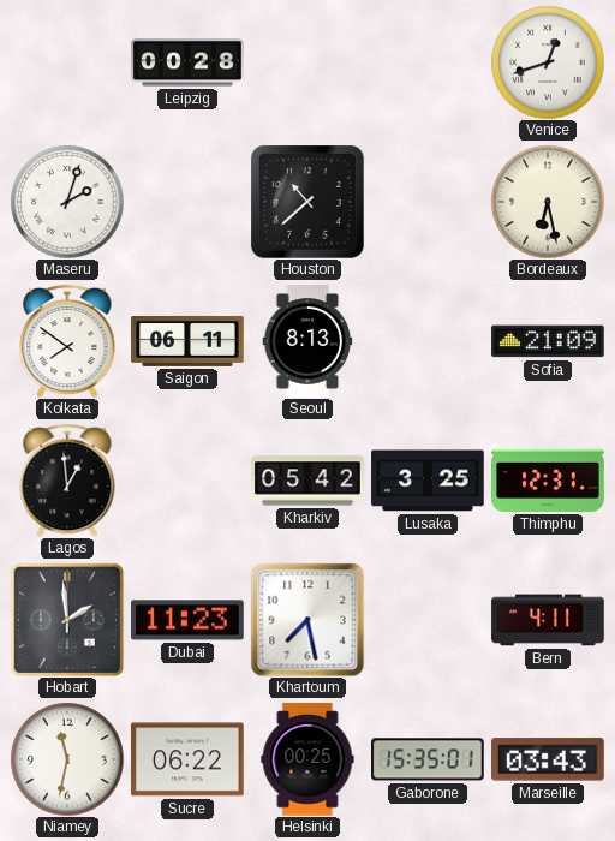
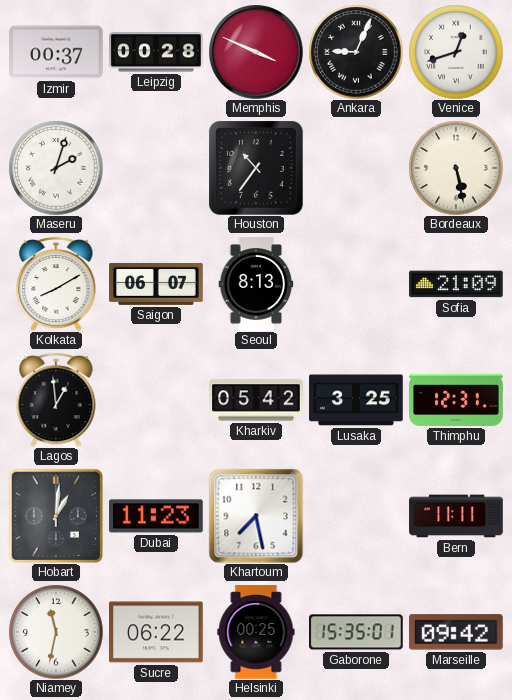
Izmir: none -> 00:37 (56, 52)
Memphis: none -> 3:49 (256, 52)
Ankara: none -> 9:04 (356, 52)
Houston: 10:38 -> 10:36 (257, 169)
Bordeaux: 6:28 -> 5:28 (456, 168)
Kolkata: 7:51 -> 8:10 (56, 284)
Saigon: 06:11 -> 06:07 (156, 284)
Hobart: 1:59 -> 1:01 (55, 515)
Bern: 4:11 -> 11:11 (456, 516)
Marseille: 03:43 -> 09:42 (457, 632)
